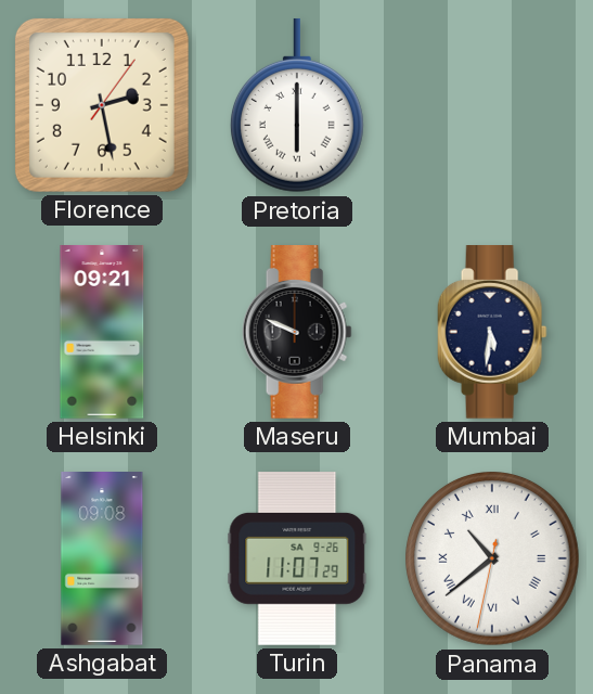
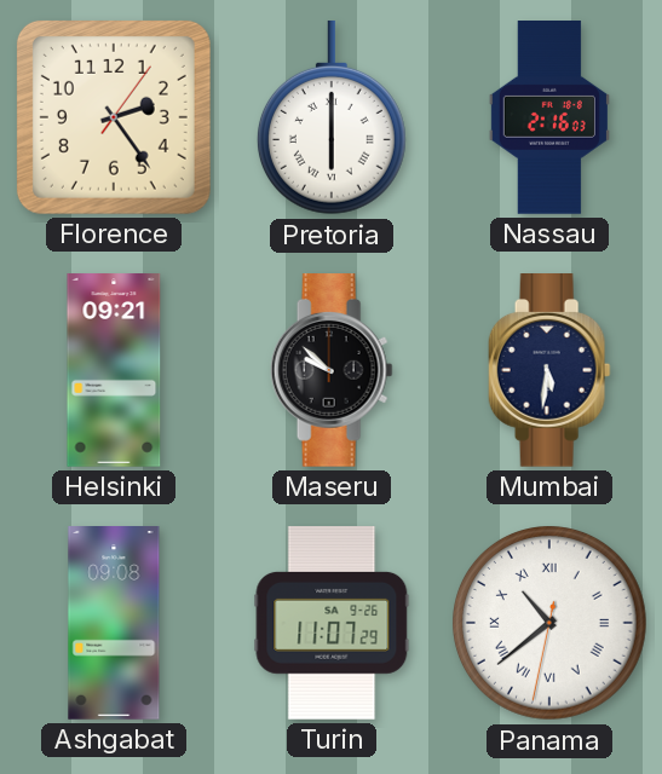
Florence: 2:28 -> 2:24 (114, 117)
Nassau: none -> 2:16 (549, 119)
Maseru: 9:49 -> 9:52 (332, 371)
